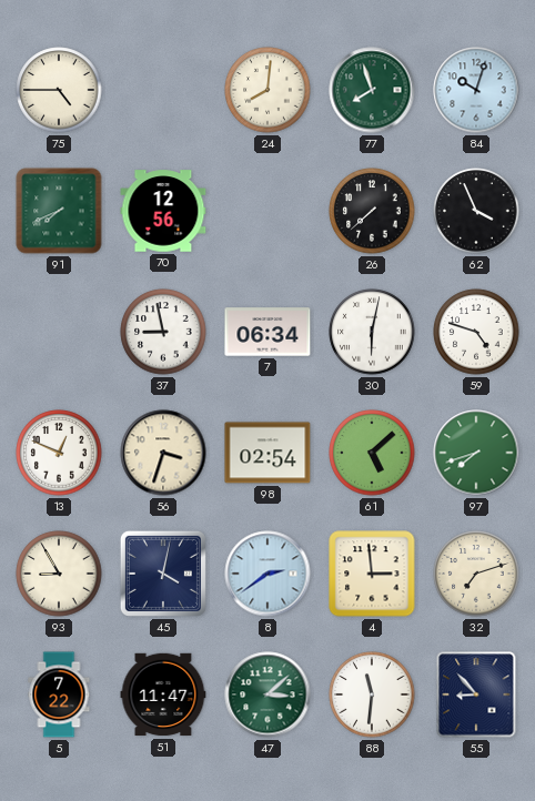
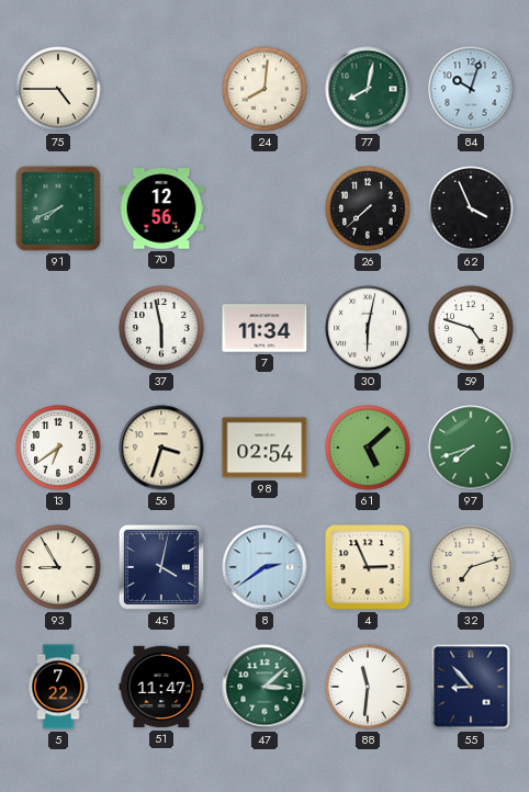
77: 7:57 -> 8:02 (368, 89)
37: 8:58 -> 5:58 (161, 328)
7: 06:34 -> 11:34 (264, 328)
13: 12:49 -> 6:39 (58, 448)
4: 2:59 -> 2:56 (368, 567)
